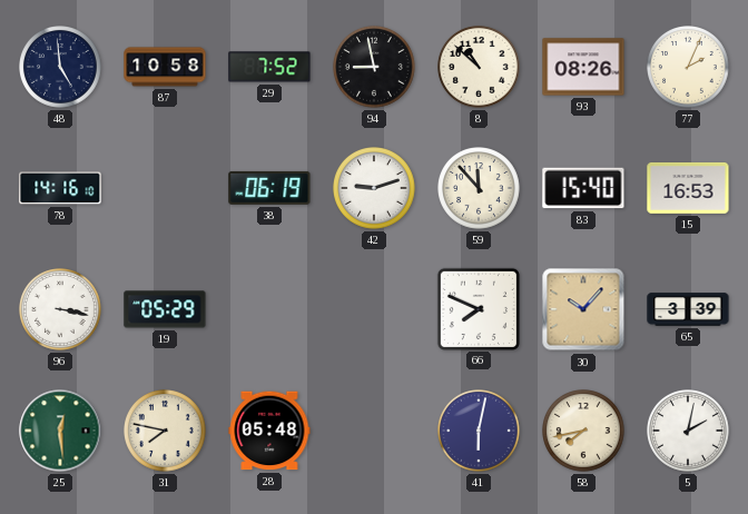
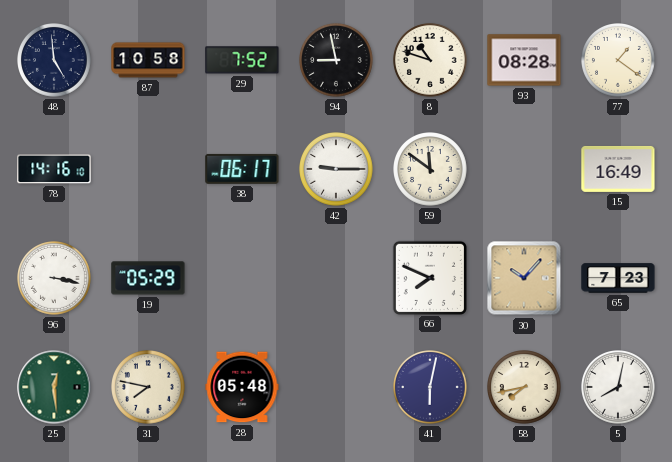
8: 10:52 -> 10:48 (431, 61)
93: 08:26 -> 08:28 (524, 60)
77: 2:04 -> 1:21 (619, 61)
38: 06:19 -> 06:17 (242, 169)
42: 9:12 -> 9:15 (337, 170)
59: 11:53 -> 11:51 (431, 170)
83: 15:40 -> none (583, 188)
15: 16:53 -> 16:49 (618, 169)
65: 3:39 -> 7:23 (618, 278)
5: 2:02 -> 8:02 (619, 388)
